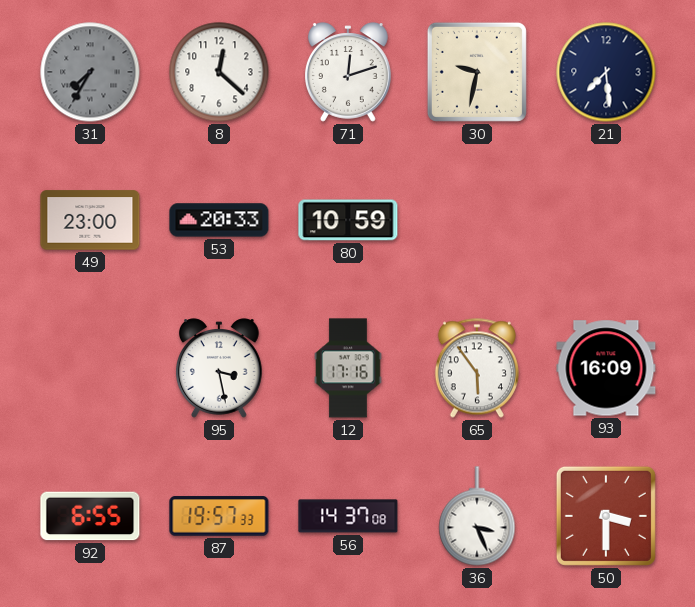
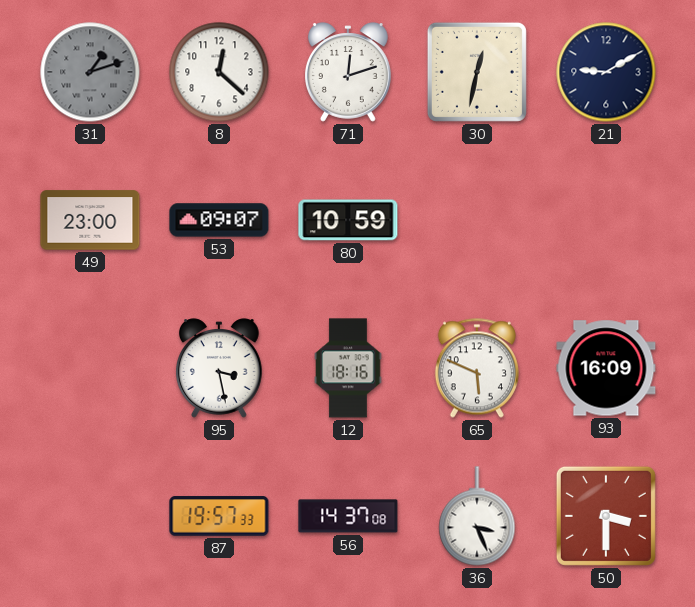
31: 7:35 -> 1:12 (90, 72)
30: 9:32 -> 12:32 (477, 72)
21: 7:29 -> 9:10 (606, 72)
53: 20:33 -> 09:07 (219, 220)
12: 17:16 -> 18:16 (348, 368)
65: 5:54 -> 5:49 (477, 368)
92: 6:55 -> none (90, 516)
